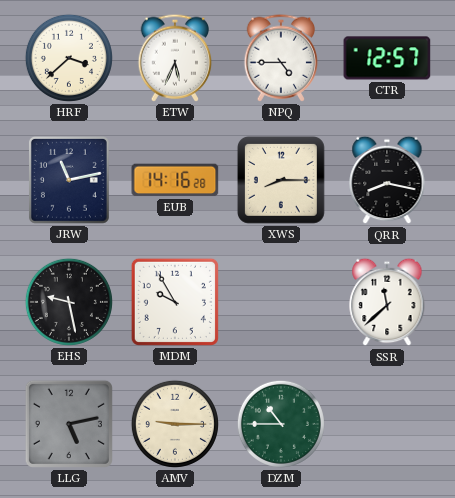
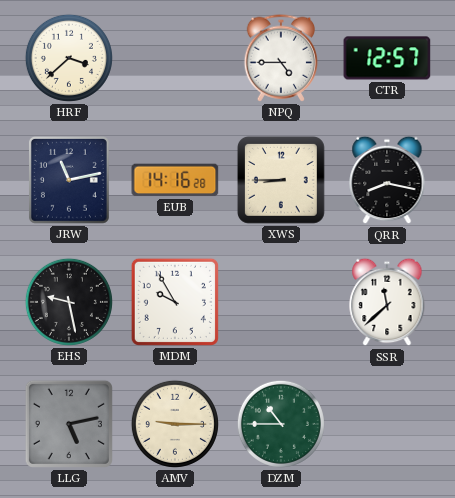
ETW: 5:34 -> none (175, 58)
XWS: 8:15 -> 8:45 (281, 180)
